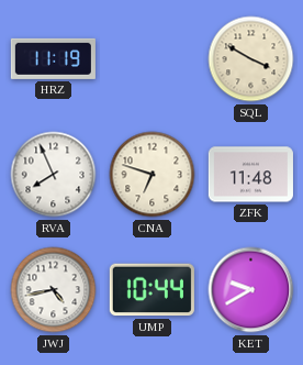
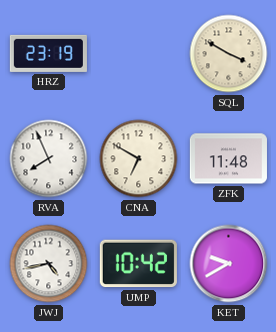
HRZ: 11:19 -> 23:19 (48, 53)
CNA: 6:48 -> 6:50 (139, 159)
UMP: 10:44 -> 10:42 (138, 264)
